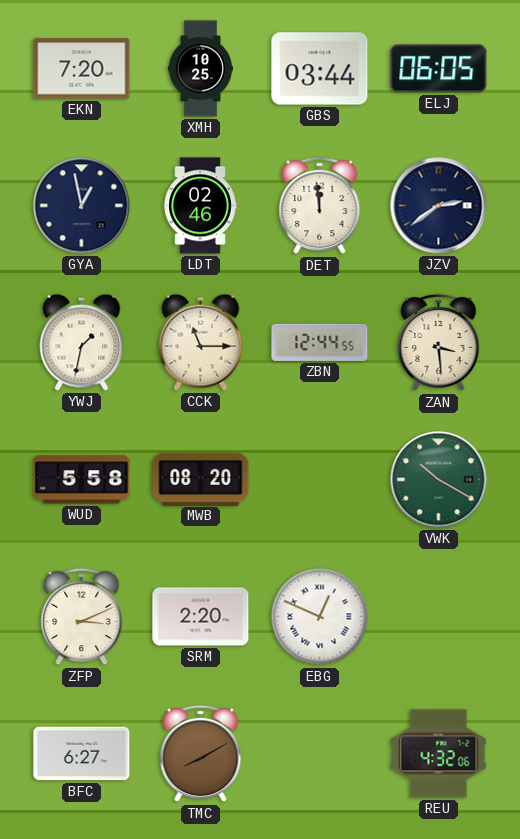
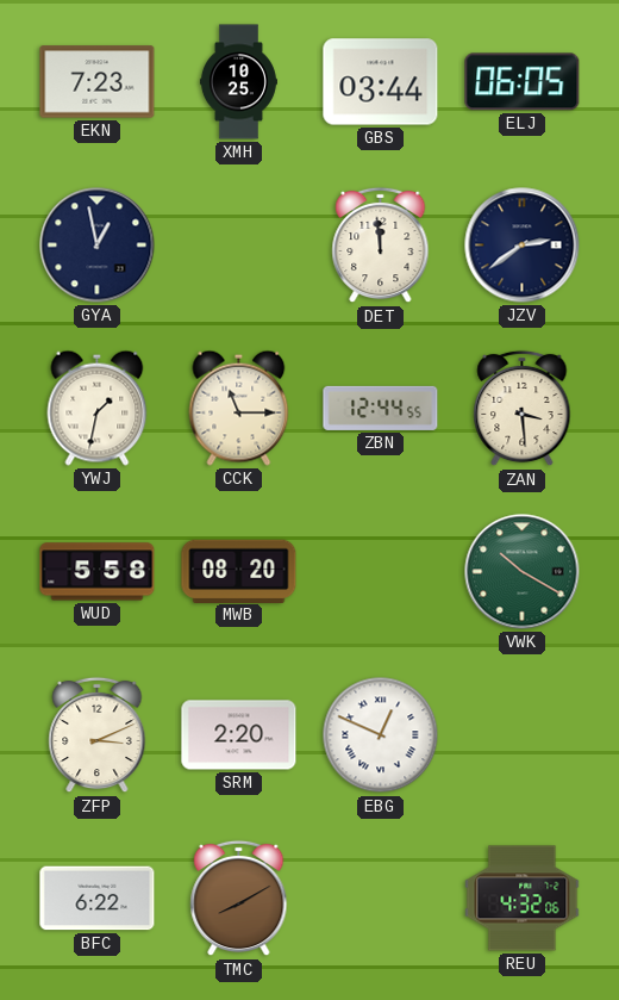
EKN: 7:20 -> 7:23 (98, 82)
LDT: 02:46 -> none (200, 206)
BFC: 6:27 -> 6:22 (98, 899)
